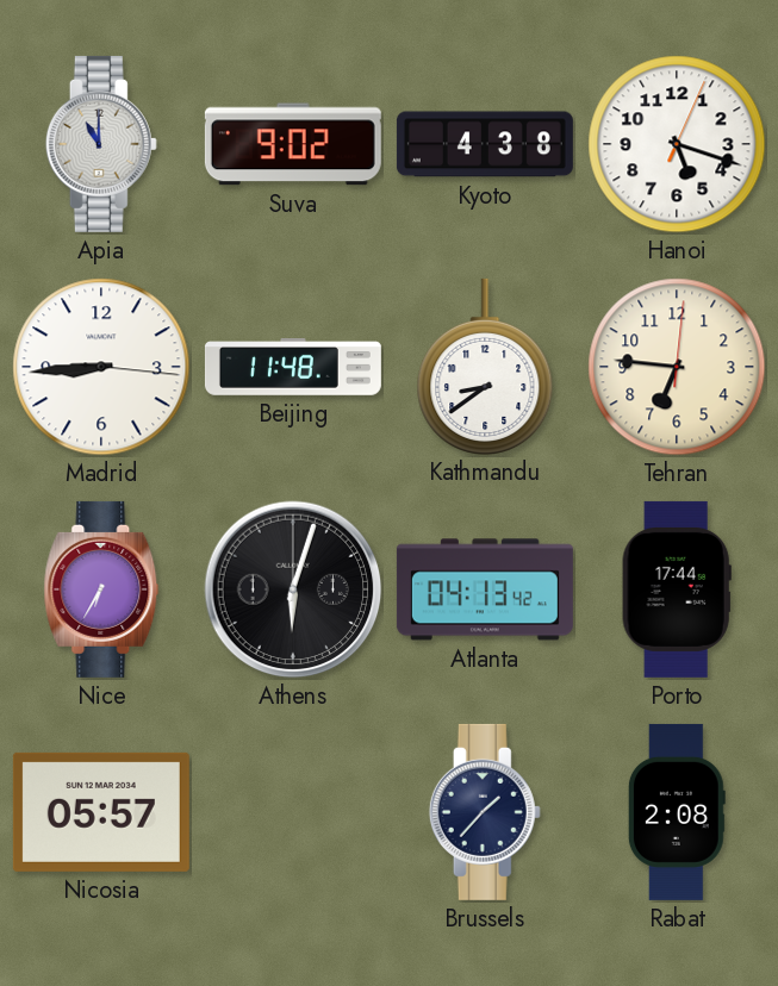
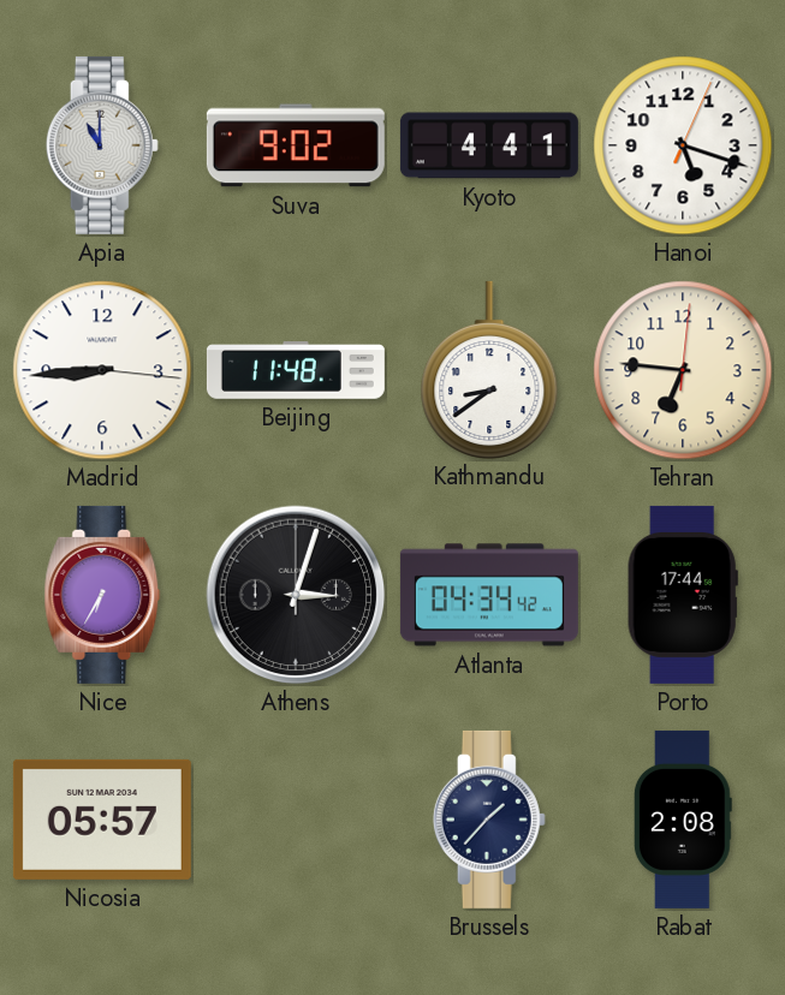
Kyoto: 4:38 -> 4:41 (489, 145)
Athens: 6:03 -> 3:03 (296, 595)
Atlanta: 04:13 -> 04:34 (489, 595)
